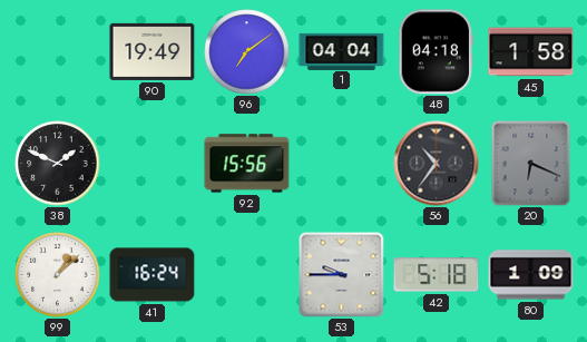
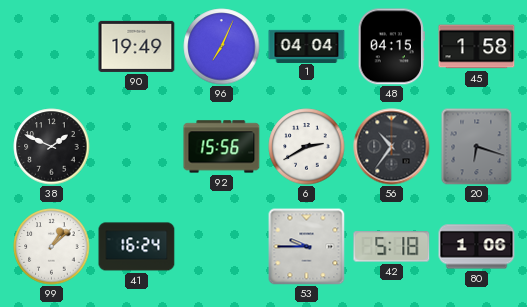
96: 7:09 -> 7:04 (222, 47)
48: 04:18 -> 04:15 (391, 47)
6: none -> 2:40 (307, 147)
20: 6:19 -> 6:18 (477, 146)
80: 1:09 -> 1:06 (477, 247)
